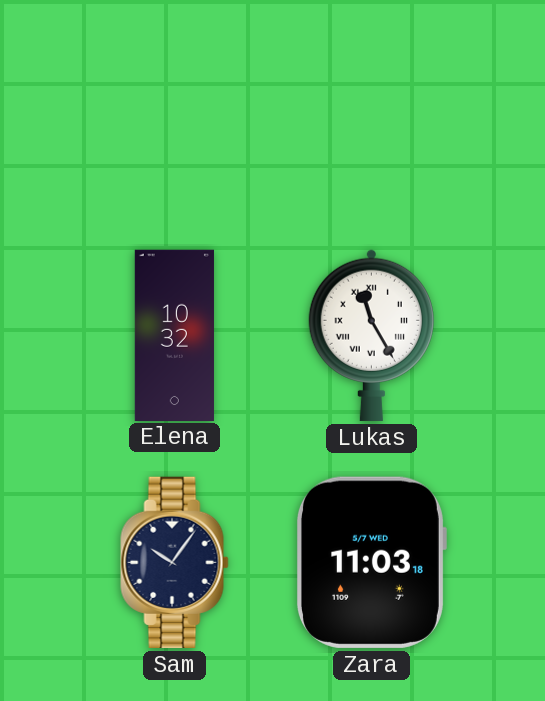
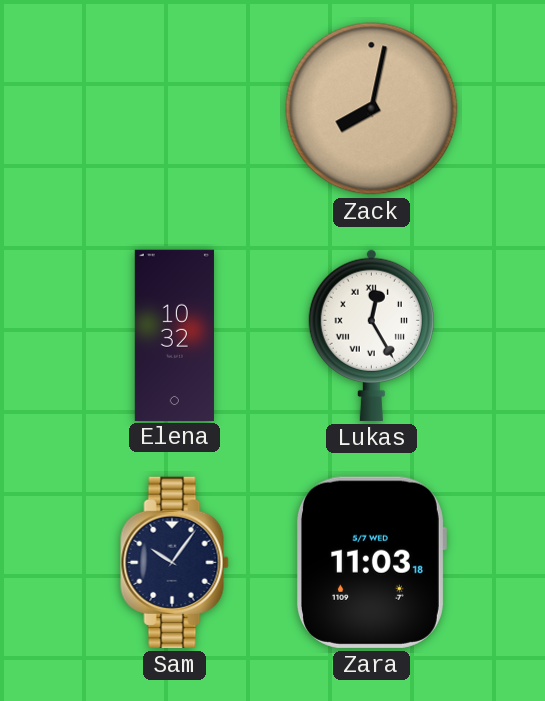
Zack: none -> 8:02 (372, 109)
Lukas: 11:25 -> 12:25 (371, 335)
